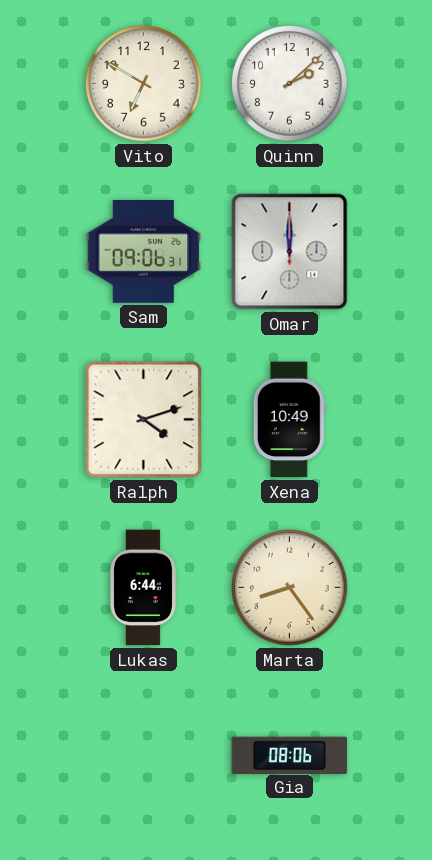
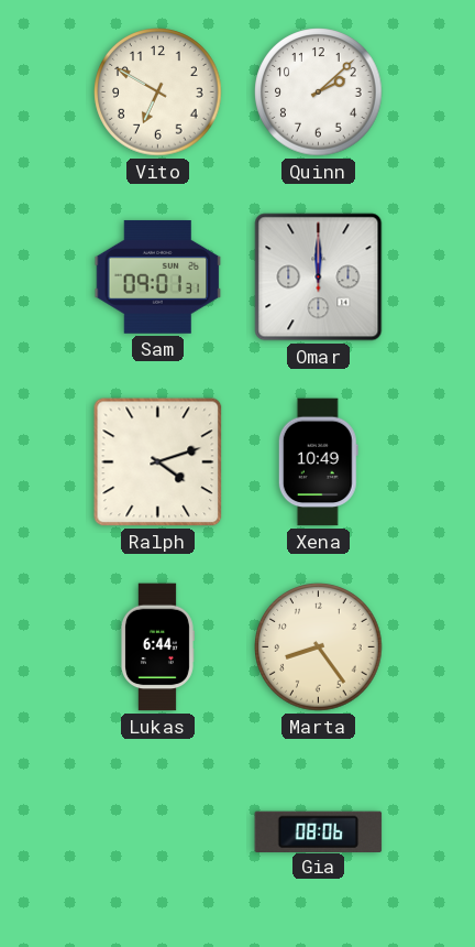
Sam: 09:06 -> 09:01 (158, 276)
